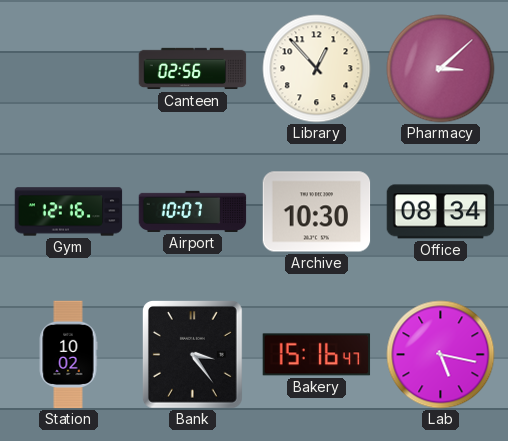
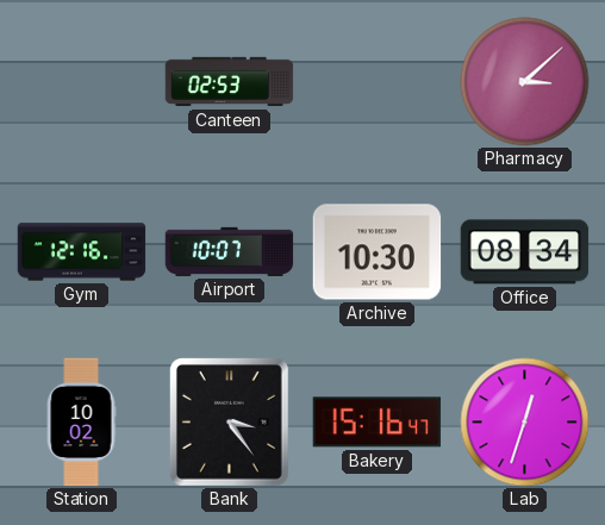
Canteen: 02:56 -> 02:53 (230, 82)
Library: 12:53 -> none (317, 69)
Lab: 5:17 -> 12:33 (525, 423)
